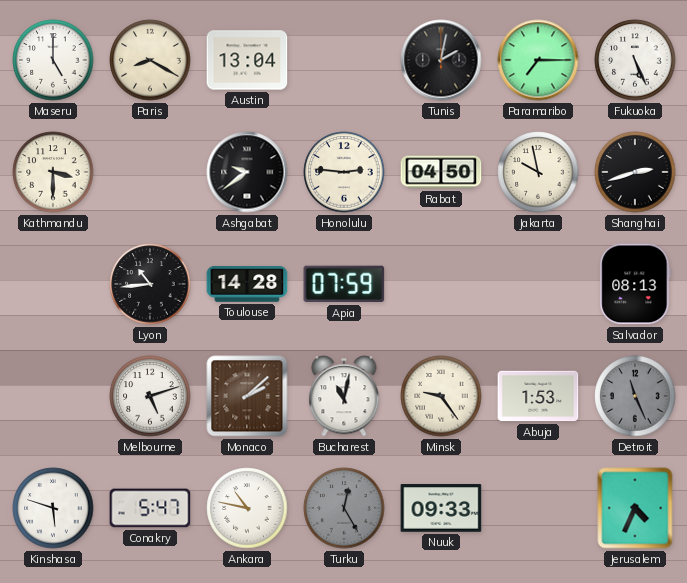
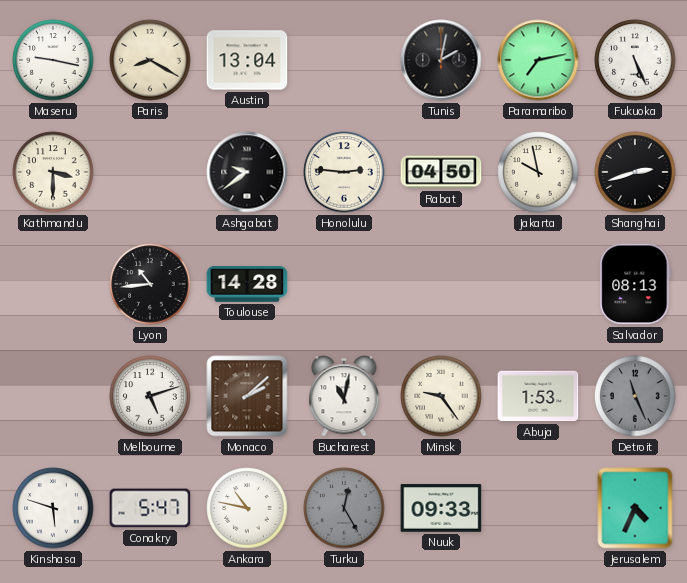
Maseru: 5:00 -> 9:17 (53, 60)
Paramaribo: 7:15 -> 7:13 (538, 60)
Apia: 07:59 -> none (344, 284)
